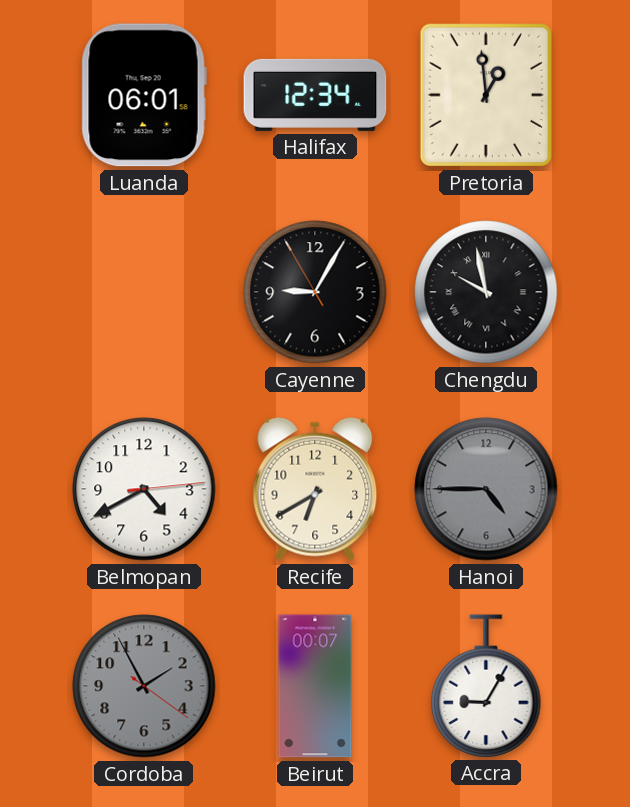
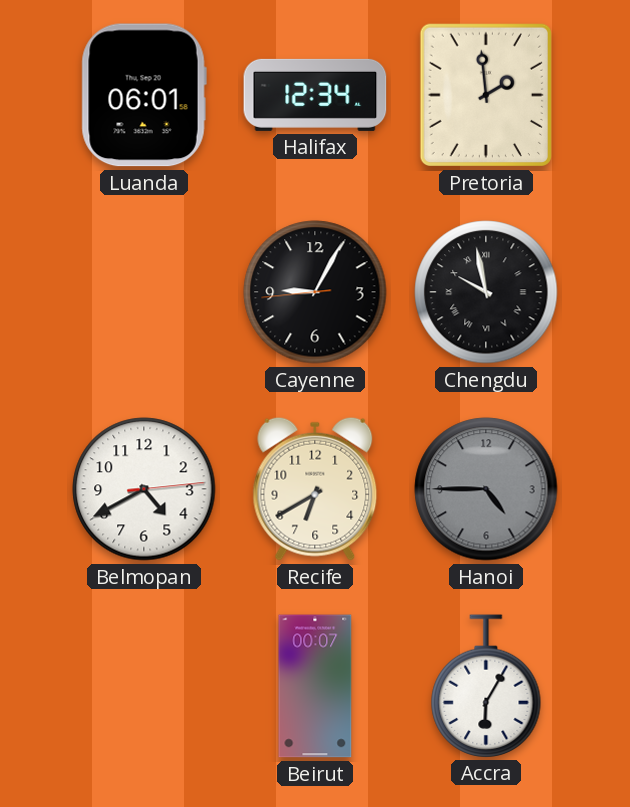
Pretoria: 12:59 -> 1:59 (486, 95)
Cayenne: 9:04:55 -> 9:04:44 (315, 292)
Cordoba: 1:55 -> none (144, 686)
Accra: 9:05 -> 6:05 (486, 686)
